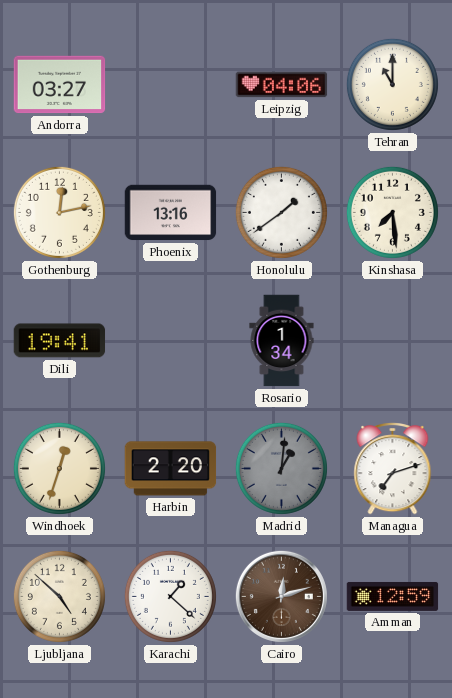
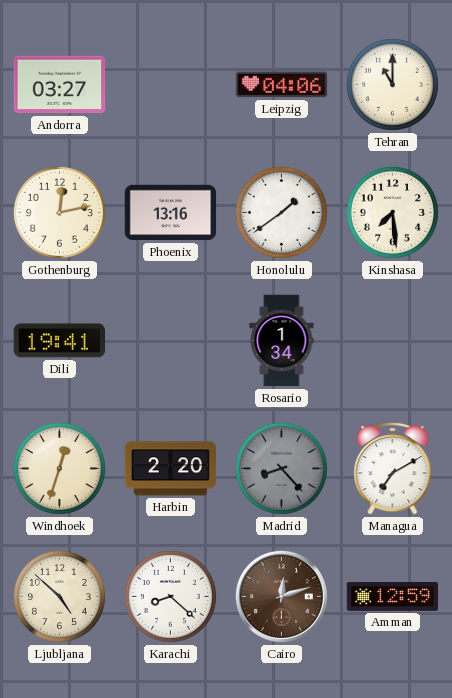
Madrid: 1:01 -> 8:23 (281, 468)
Managua: 7:12 -> 7:10 (393, 469)
Karachi: 1:22 -> 8:22 (170, 596)
